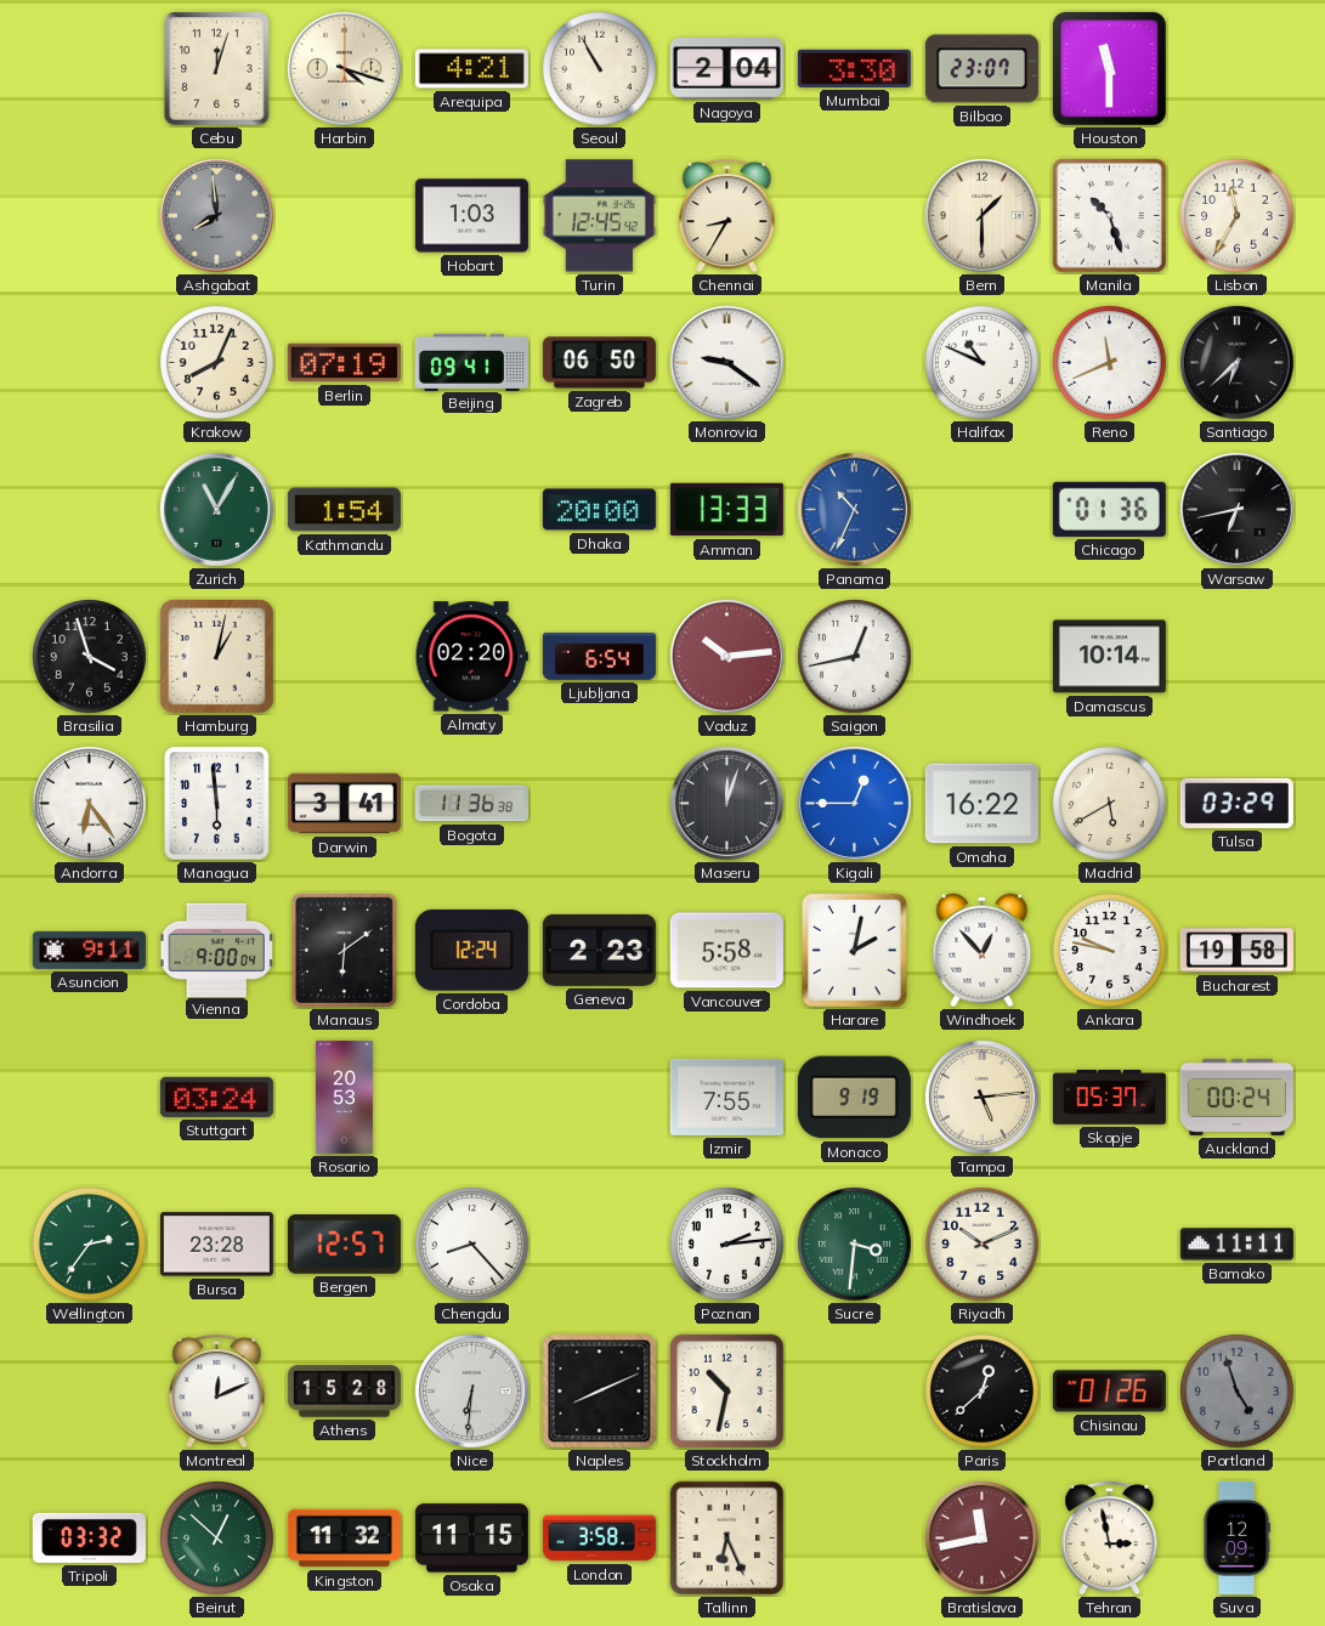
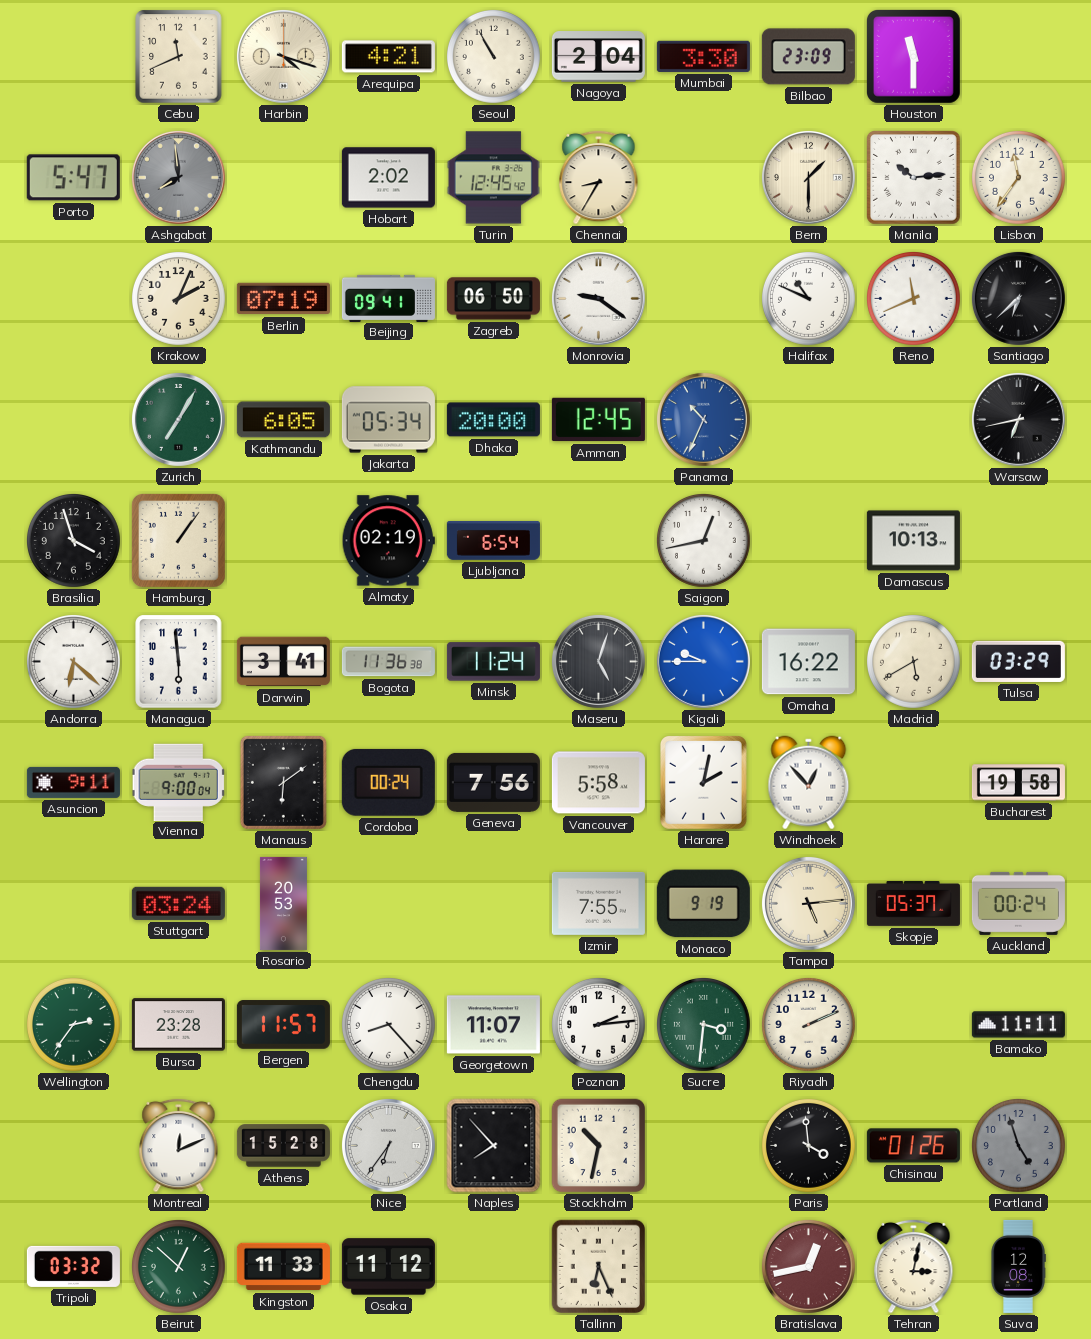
Cebu: 12:03 -> 11:41 (179, 57)
Bilbao: 23:07 -> 23:09 (808, 57)
Porto: none -> 5:47 (73, 178)
Hobart: 1:03 -> 2:02 (388, 178)
Manila: 10:27 -> 10:14 (914, 178)
Lisbon: 11:35 -> 11:36 (1019, 178)
Krakow: 8:04 -> 2:04 (179, 299)
Zurich: 11:05 -> 7:05 (178, 419)
Kathmandu: 1:54 -> 6:05 (283, 420)
Jakarta: none -> 05:34 (388, 420)
Amman: 13:33 -> 12:45 (598, 420)
Chicago: 01:36 -> none (1109, 509)
Hamburg: 1:02 -> 1:06 (178, 540)
Almaty: 02:20 -> 02:19 (388, 541)
Vaduz: 10:14 -> none (726, 656)
Damascus: 10:14 -> 10:13 (913, 541)
Andorra: 6:24 -> 6:22 (74, 662)
Minsk: none -> 11:24 (493, 662)
Maseru: 12:03 -> 5:03 (598, 661)
Kigali: 12:45 -> 9:45 (703, 661)
Cordoba: 12:24 -> 00:24 (388, 782)
Geneva: 2:23 -> 7:56 (493, 782)
Ankara: 9:47 -> none (1110, 951)
Bergen: 12:57 -> 11:57 (283, 1025)
Georgetown: none -> 11:07 (493, 1025)
Riyadh: 10:11 -> 2:11 (809, 1025)
Nice: 6:31 -> 6:36 (388, 1145)
Naples: 8:11 -> 7:53 (494, 1146)
Paris: 12:38 -> 3:59 (809, 1146)
Kingston: 11:32 -> 11:33 (283, 1267)
Osaka: 11:15 -> 11:12 (388, 1267)
London: 3:58 -> none (599, 1539)
Bratislava: 11:43 -> 12:43 (808, 1266)
Tehran: 2:58 -> 3:02 (914, 1266)
Suva: 12:09 -> 12:08 (1018, 1266)
